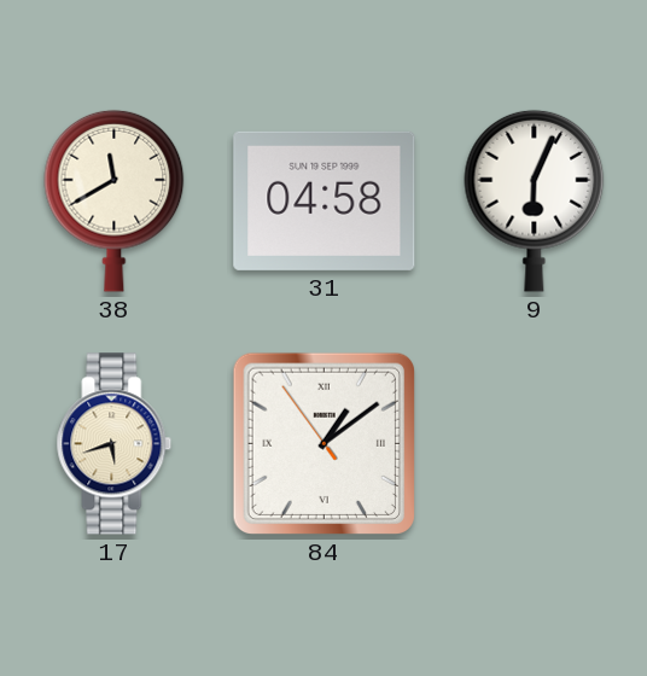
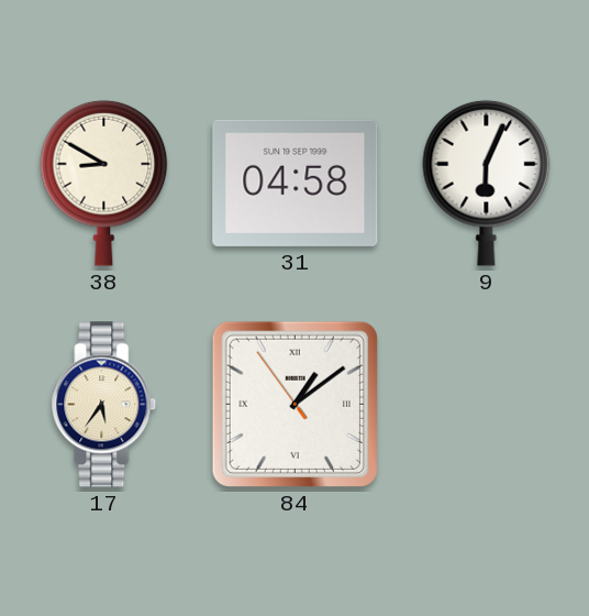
38: 11:40 -> 8:50 (104, 183)
17: 5:42 -> 5:36 (104, 405)
